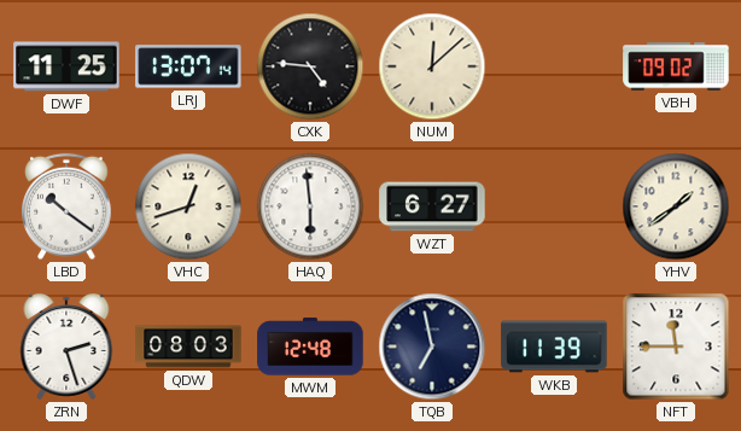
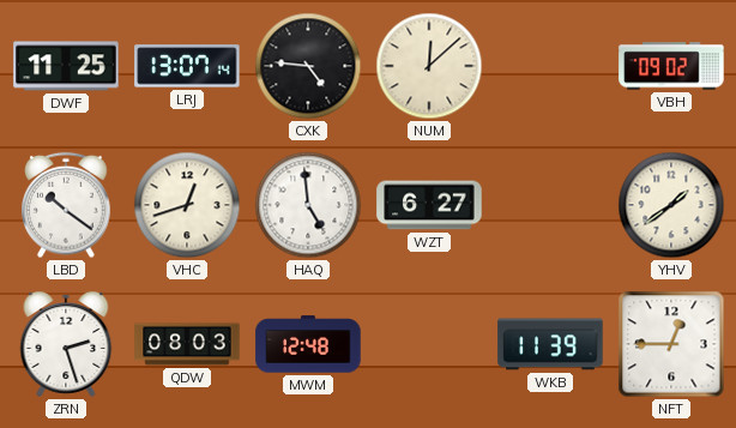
HAQ: 5:59 -> 4:59 (308, 205)
TQB: 6:58 -> none (432, 346)
NFT: 11:45 -> 12:45 (671, 344)
